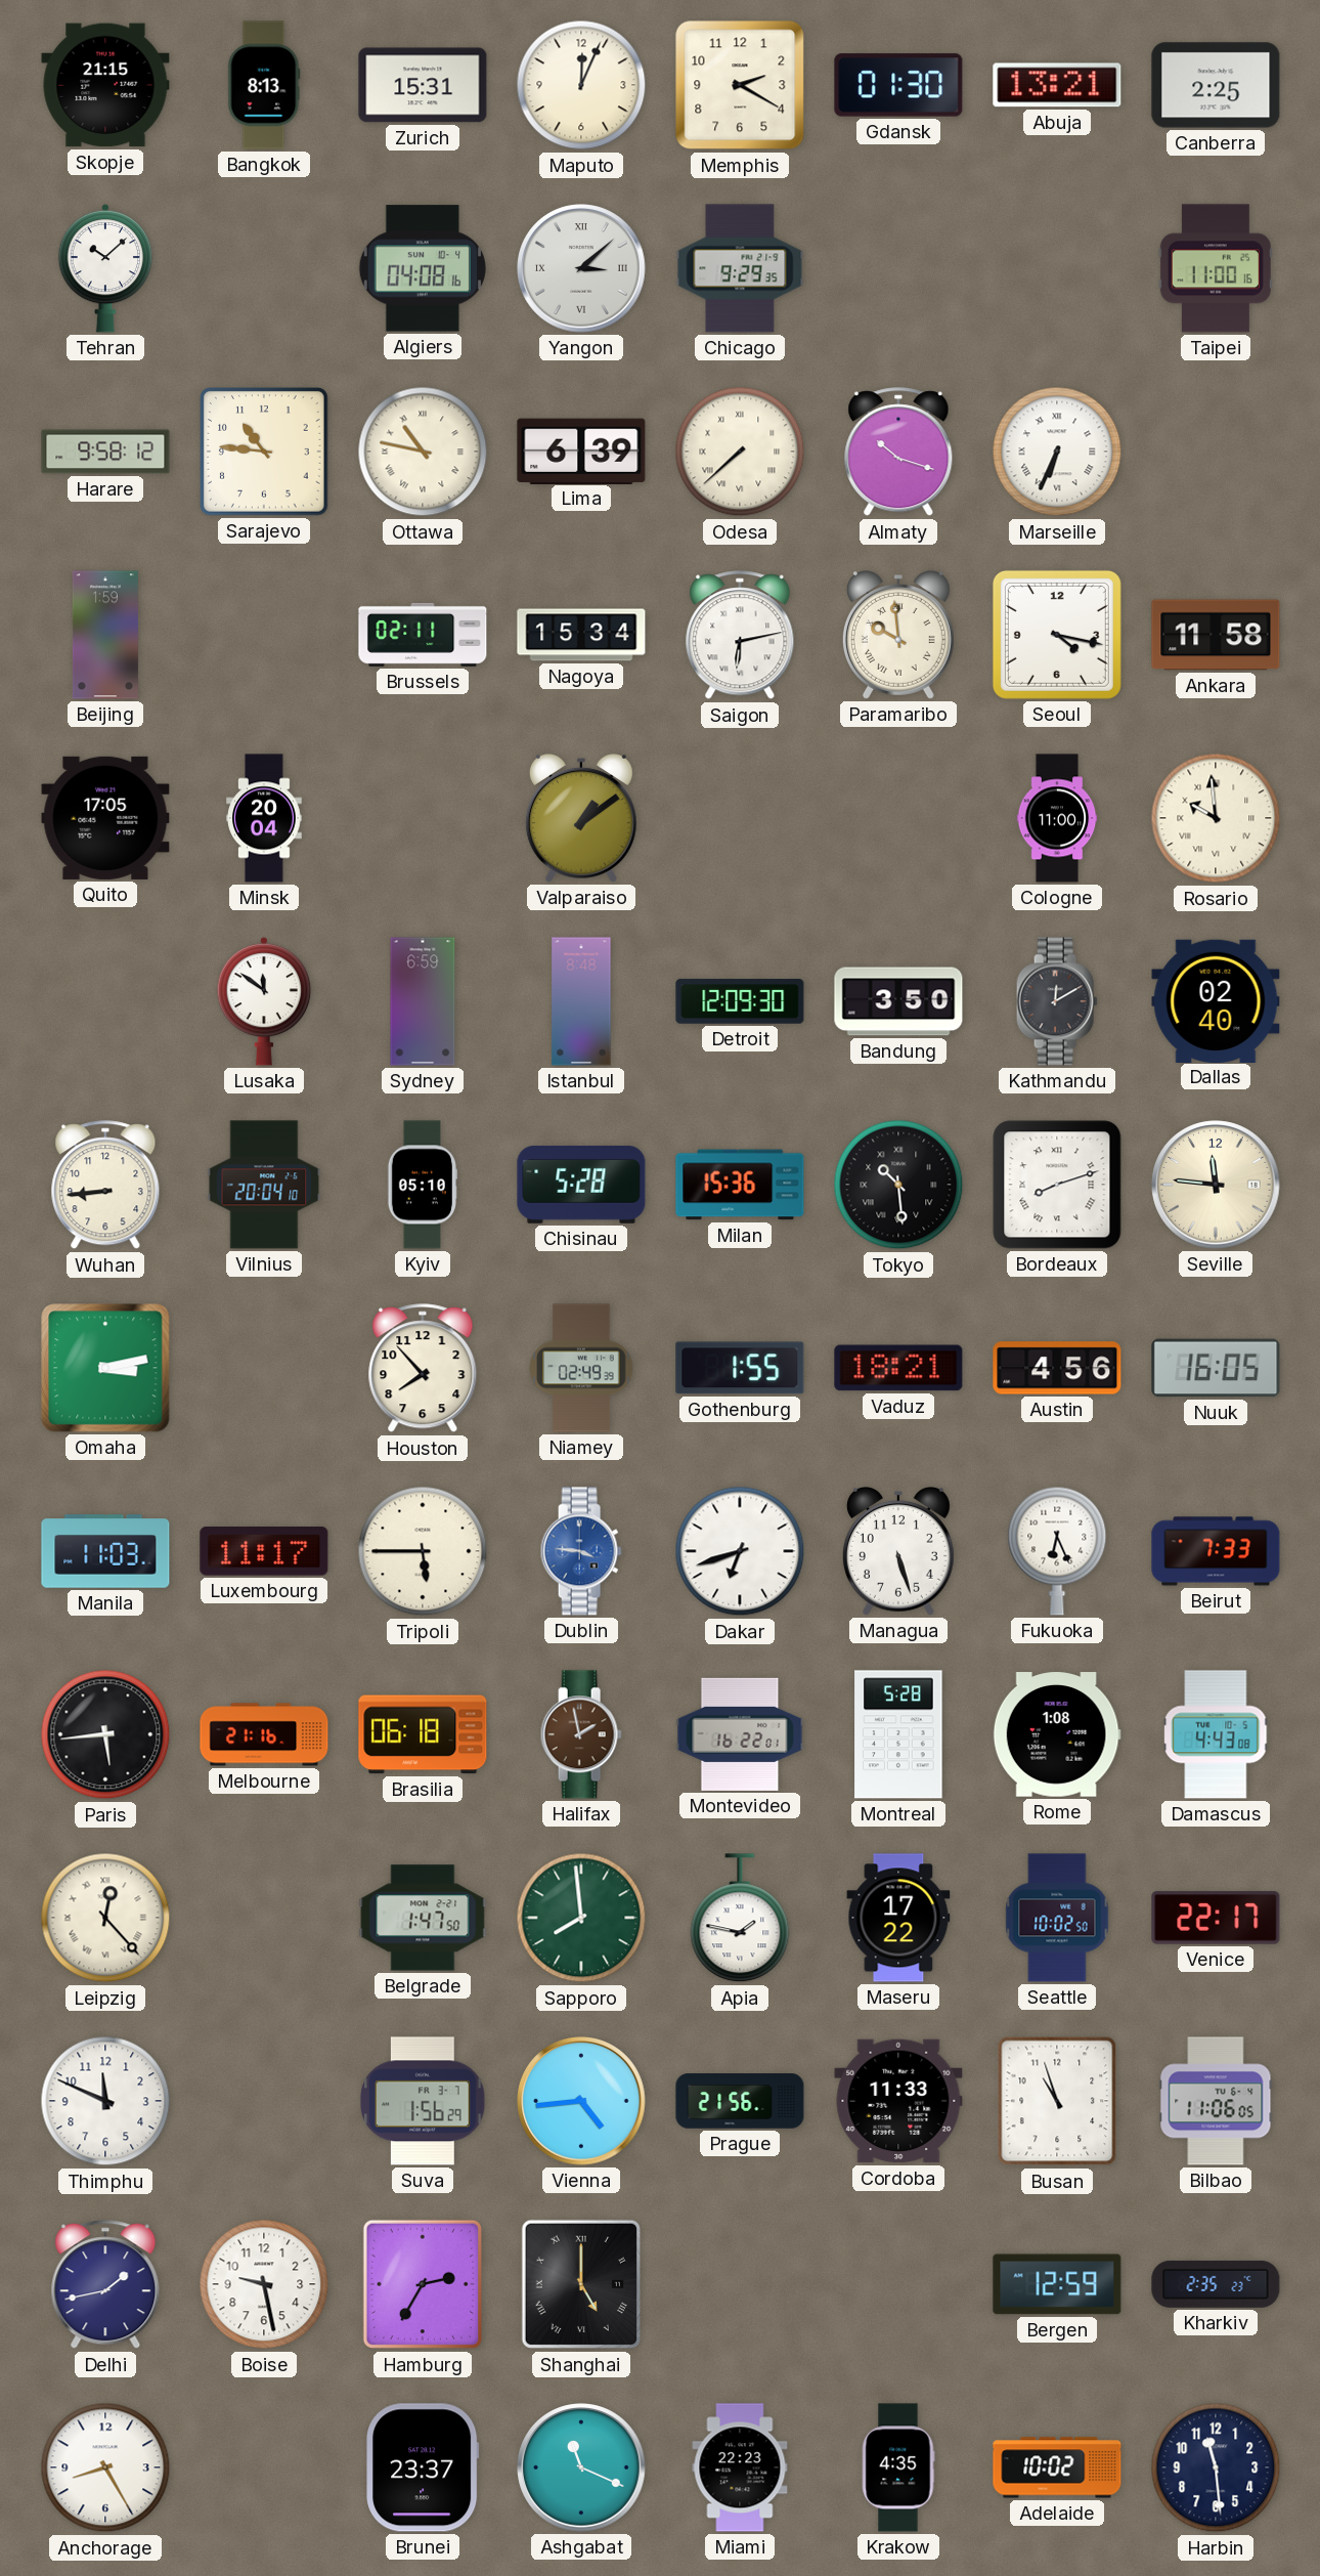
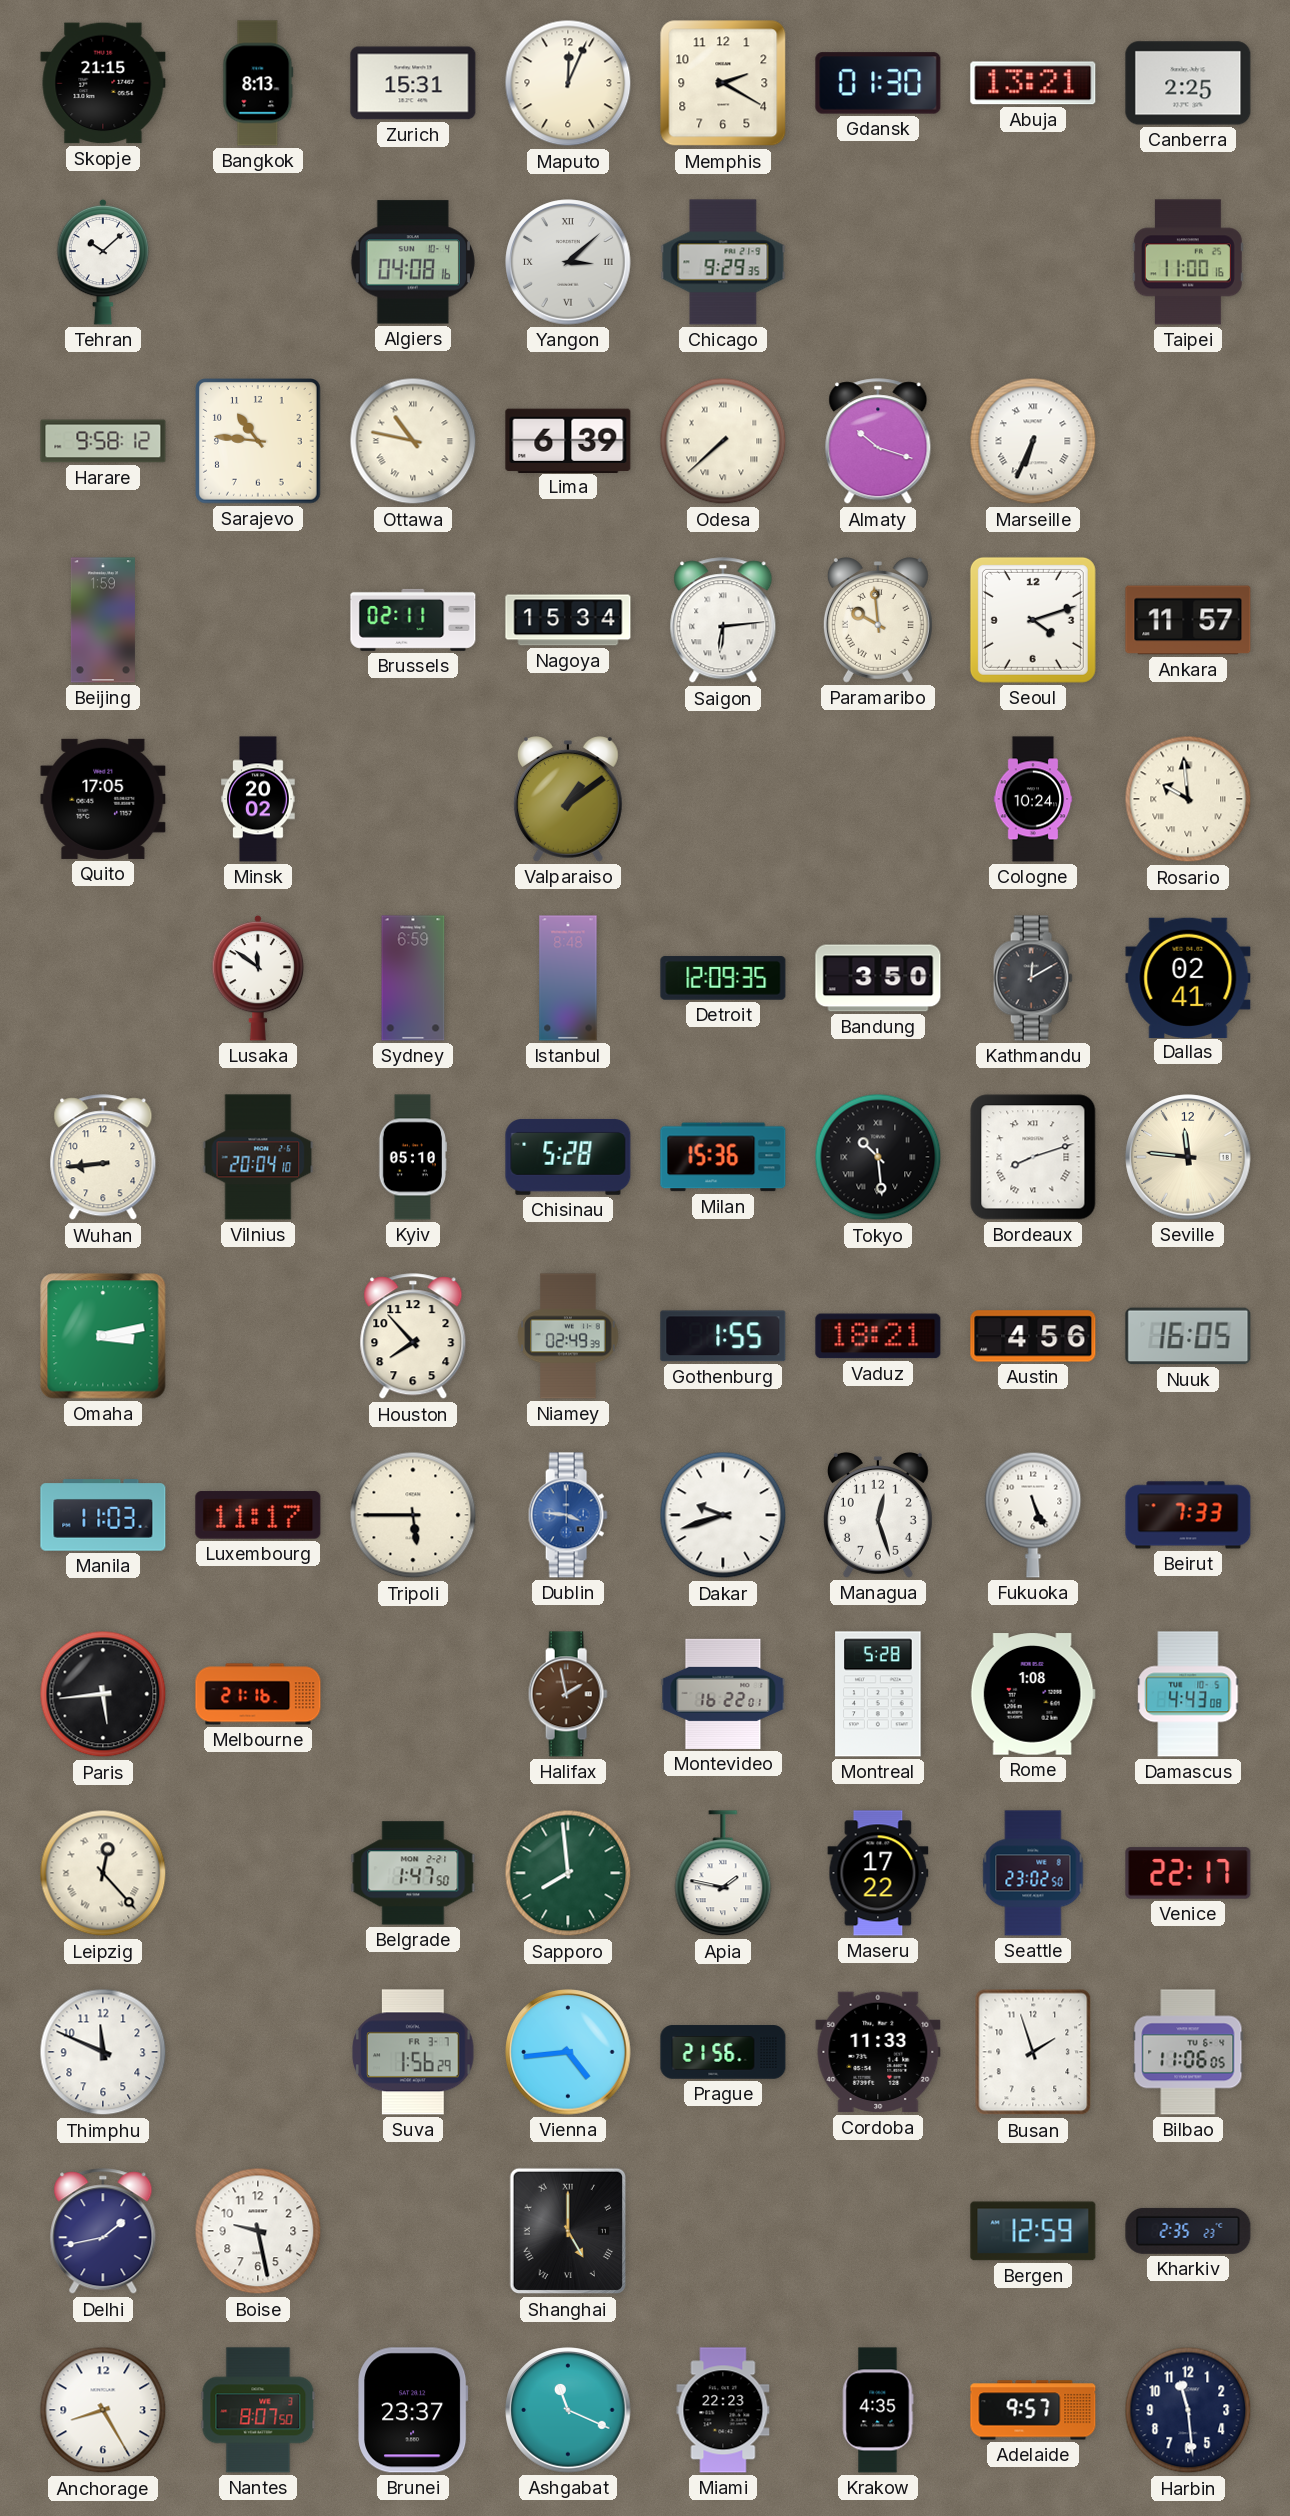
Saigon: 6:13 -> 6:14 (723, 621)
Seoul: 4:17 -> 4:12 (1033, 620)
Ankara: 11:58 -> 11:57 (1188, 620)
Minsk: 20:04 -> 20:02 (258, 799)
Cologne: 11:00 -> 10:24 (1033, 799)
Detroit: 12:09:30 -> 12:09:35 (723, 978)
Dallas: 02:40 -> 02:41 (1188, 977)
Dakar: 6:42 -> 9:42 (723, 1515)
Managua: 5:27 -> 12:27 (878, 1516)
Fukuoka: 6:26 -> 5:26 (1033, 1515)
Brasilia: 06:18 -> none (423, 1734)
Seattle: 10:02 -> 23:02 (1033, 1873)
Busan: 10:57 -> 1:57 (1033, 2052)
Hamburg: 2:35 -> none (422, 2284)
Nantes: none -> 8:07 (258, 2410)
Adelaide: 10:02 -> 9:57 (1033, 2410)
